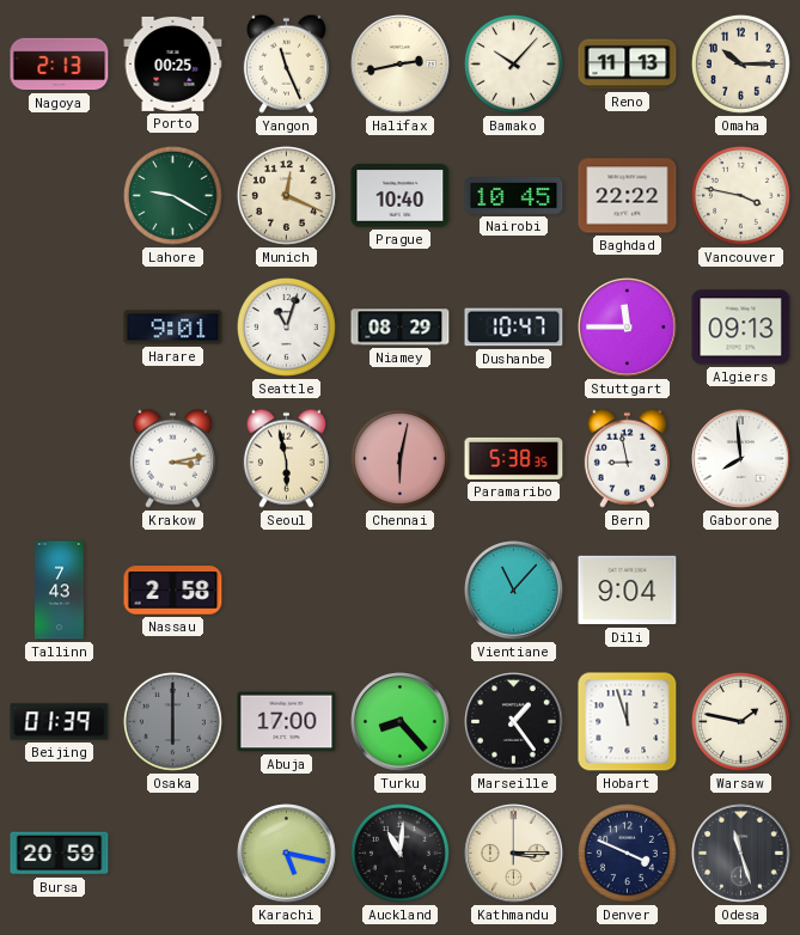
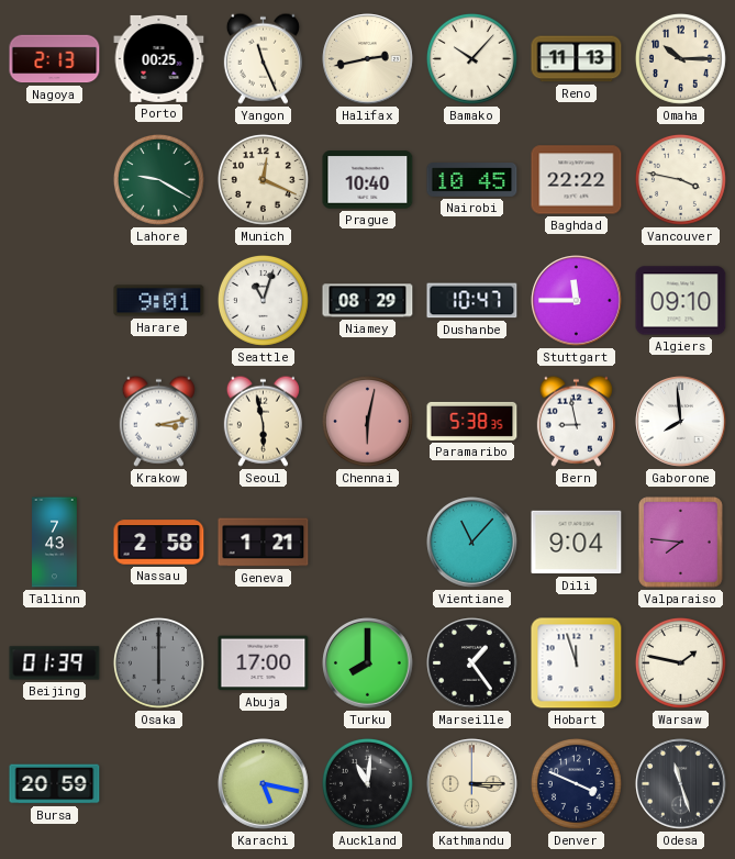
Algiers: 09:13 -> 09:10 (681, 301)
Geneva: none -> 1:21 (264, 543)
Valparaiso: none -> 7:46 (681, 543)
Turku: 8:23 -> 8:00 (368, 663)
